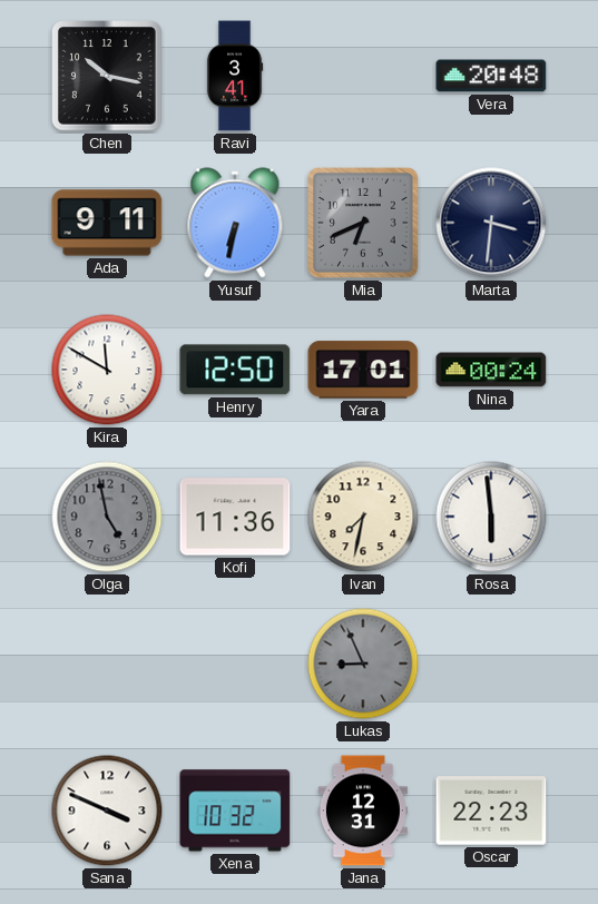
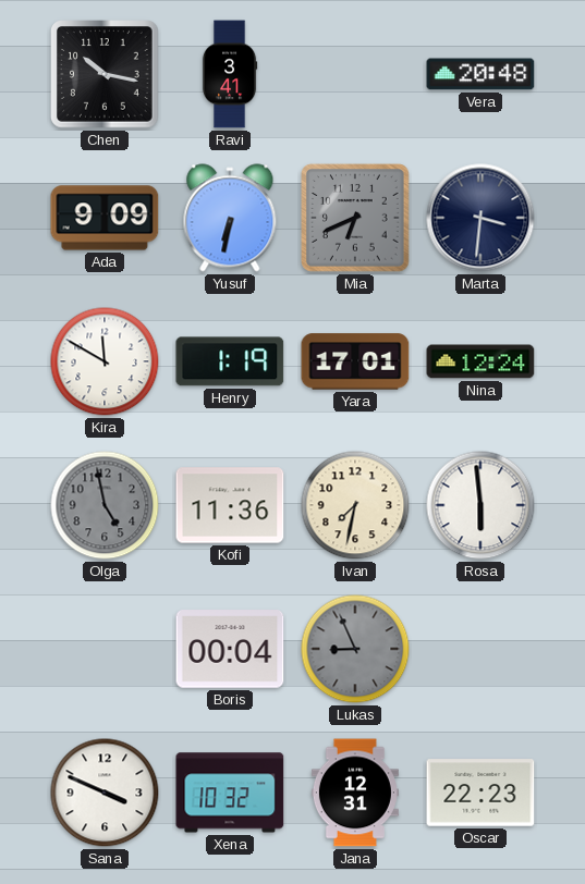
Ada: 9:11 -> 9:09 (105, 218)
Henry: 12:50 -> 1:19 (230, 361)
Nina: 00:24 -> 12:24 (480, 361)
Boris: none -> 00:04 (230, 649)
